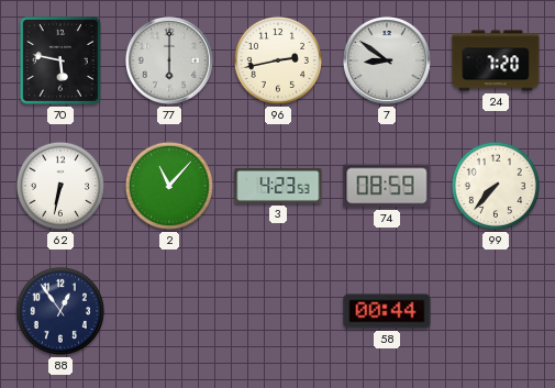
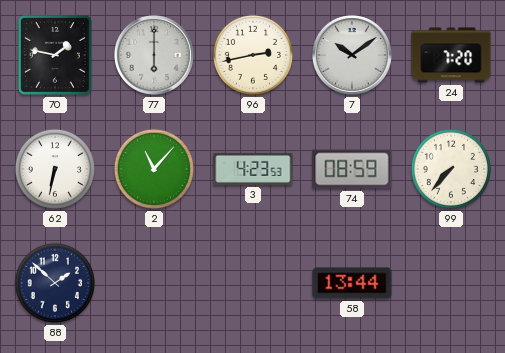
70: 5:47 -> 1:47 (55, 55)
7: 8:51 -> 10:09 (352, 55)
88: 12:54 -> 1:52 (55, 283)
58: 00:44 -> 13:44 (352, 283)
